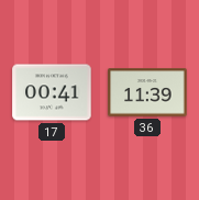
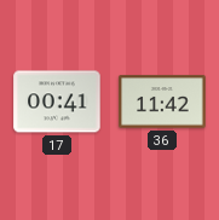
36: 11:39 -> 11:42 (162, 102)
